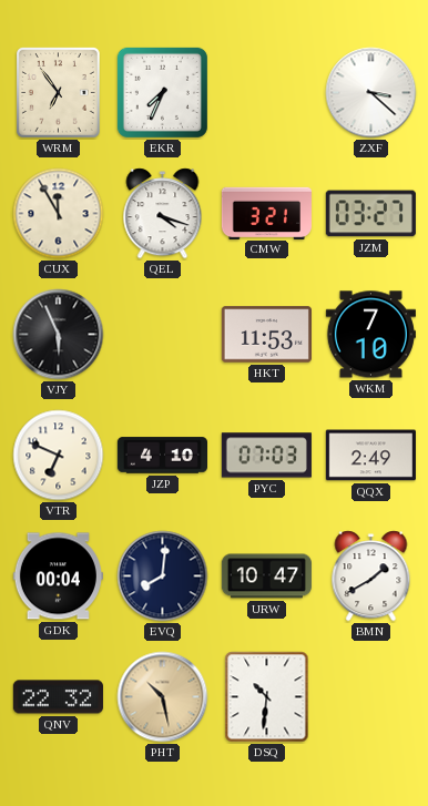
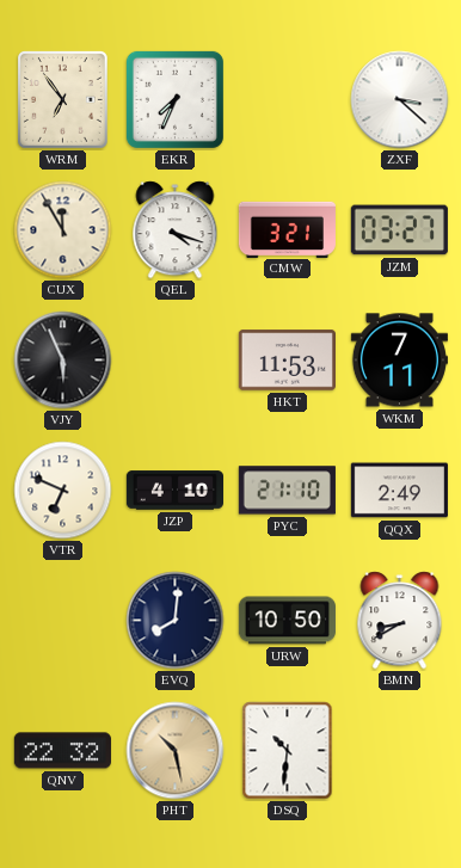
WKM: 7:10 -> 7:11 (399, 361)
PYC: 07:03 -> 21:10 (287, 491)
GDK: 00:04 -> none (58, 577)
URW: 10:47 -> 10:50 (287, 621)
BMN: 1:40 -> 8:40 (400, 621)
